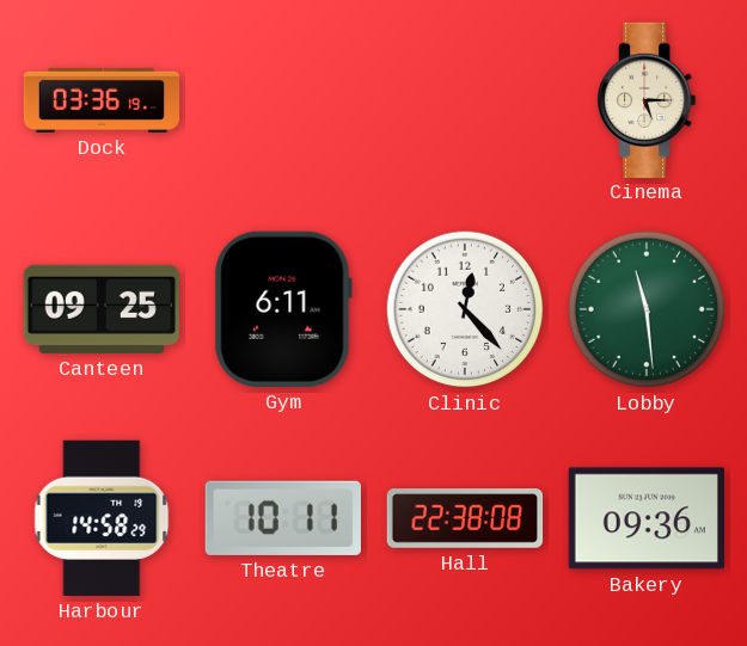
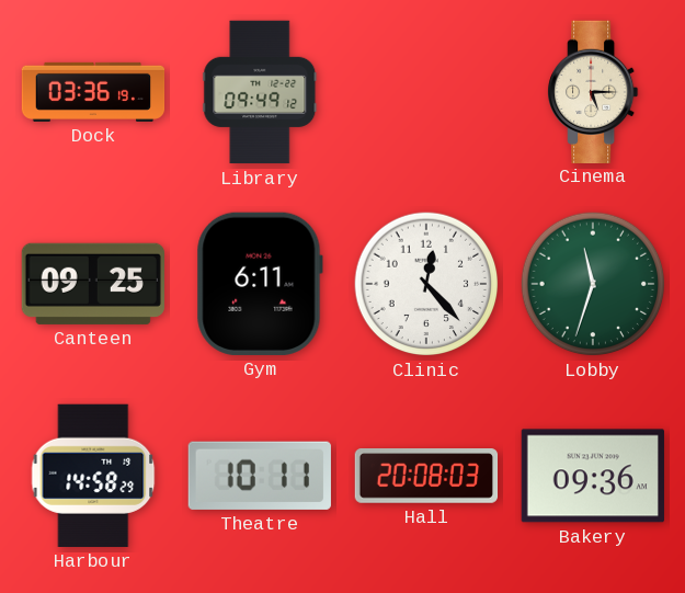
Library: none -> 09:49 (260, 92)
Lobby: 11:29 -> 11:33 (593, 284)
Hall: 22:38 -> 20:08 (426, 476)
